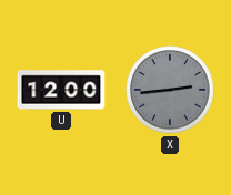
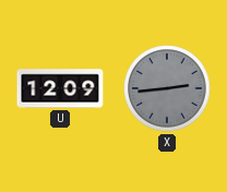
U: 12:00 -> 12:09 (60, 88)
